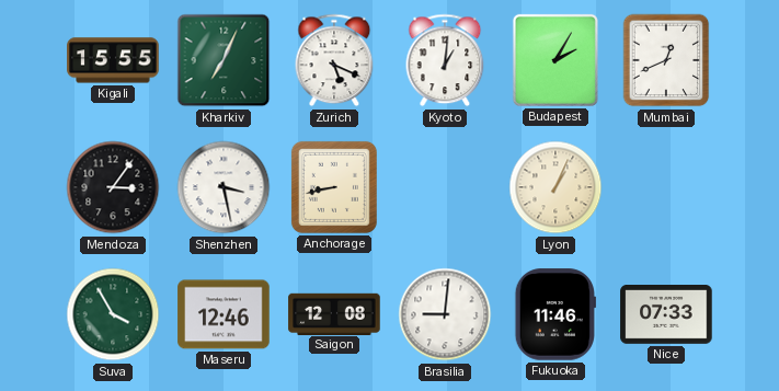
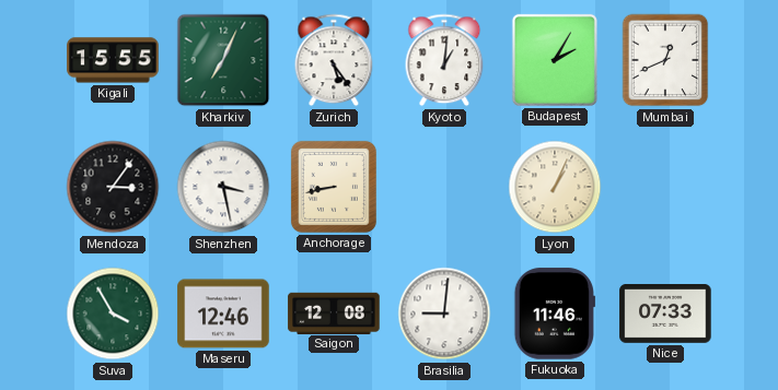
Zurich: 5:19 -> 5:24 (334, 60)
